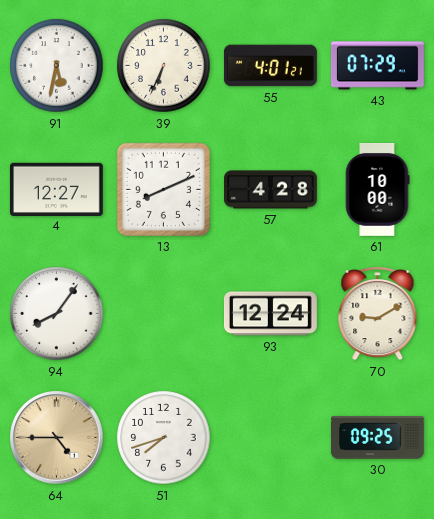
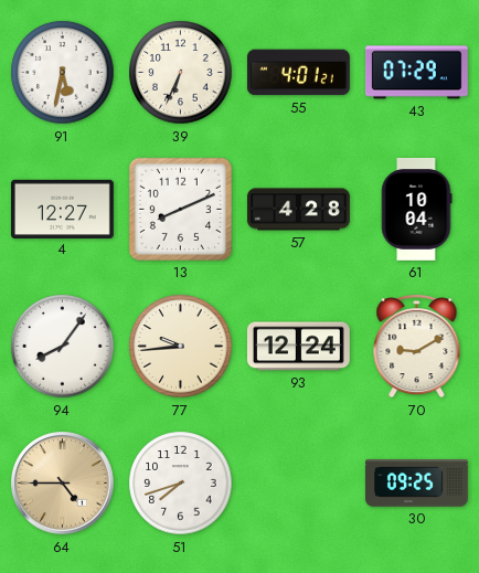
61: 10:00 -> 10:04 (416, 210)
77: none -> 9:44 (181, 347)
